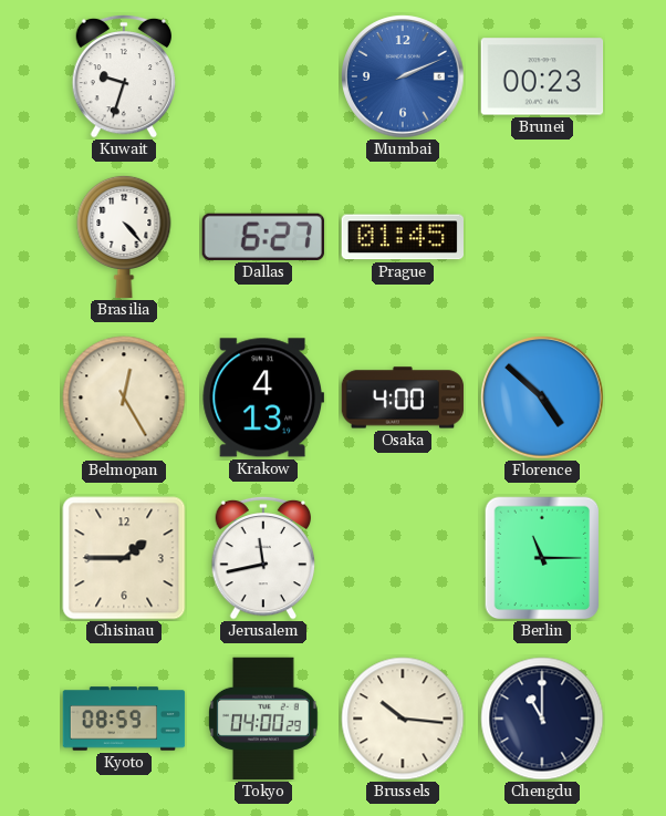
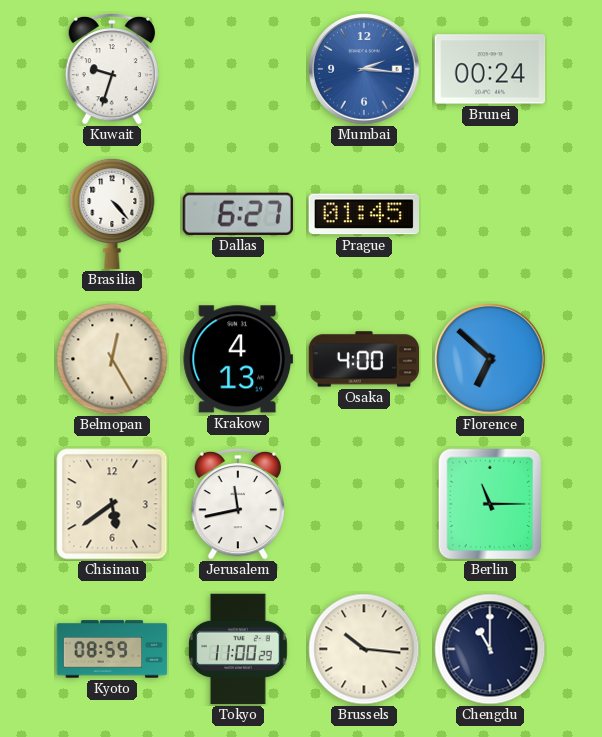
Mumbai: 2:11 -> 2:16 (364, 69)
Brunei: 00:23 -> 00:24 (490, 69)
Florence: 4:52 -> 6:52 (490, 359)
Chisinau: 1:45 -> 5:39 (112, 504)
Tokyo: 04:00 -> 11:00 (239, 649)
